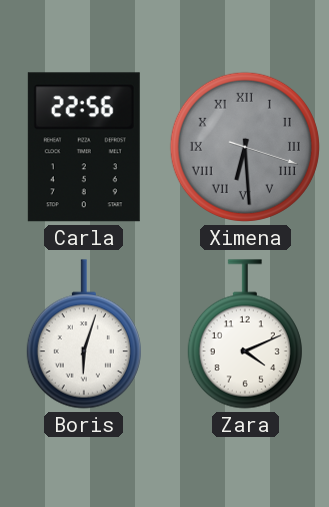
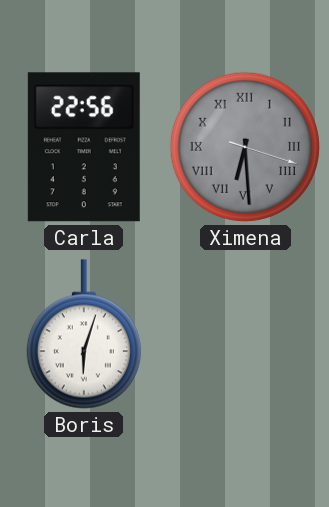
Zara: 4:11 -> none (245, 334)
